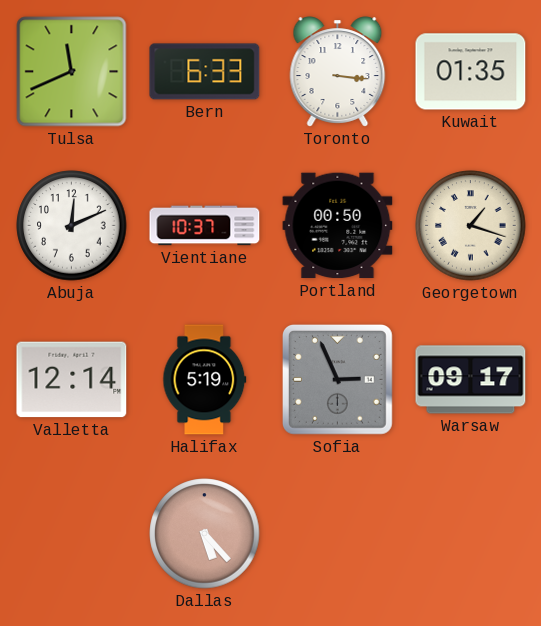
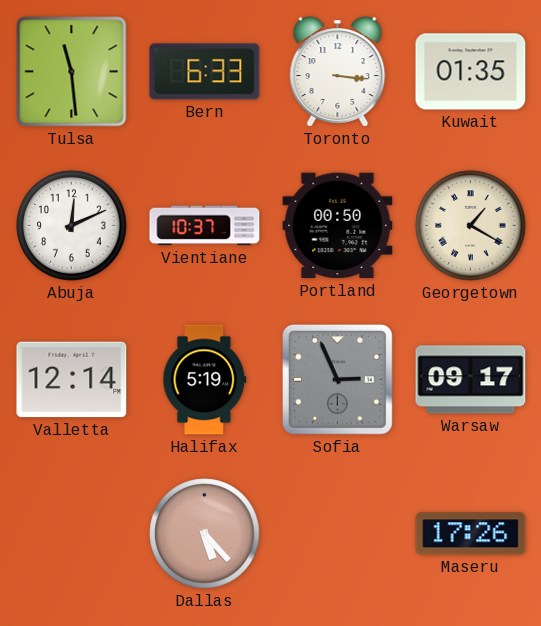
Tulsa: 11:41 -> 11:29 (72, 72)
Georgetown: 1:18 -> 1:20 (471, 226)
Maseru: none -> 17:26 (471, 534)
